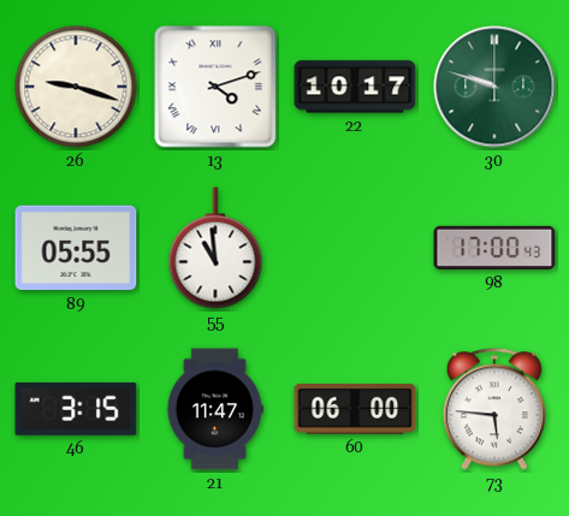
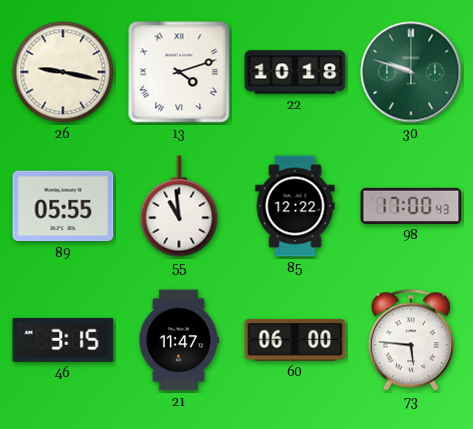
26: 9:18 -> 9:17 (63, 72)
22: 10:17 -> 10:18 (295, 72)
85: none -> 12:22 (295, 206)
